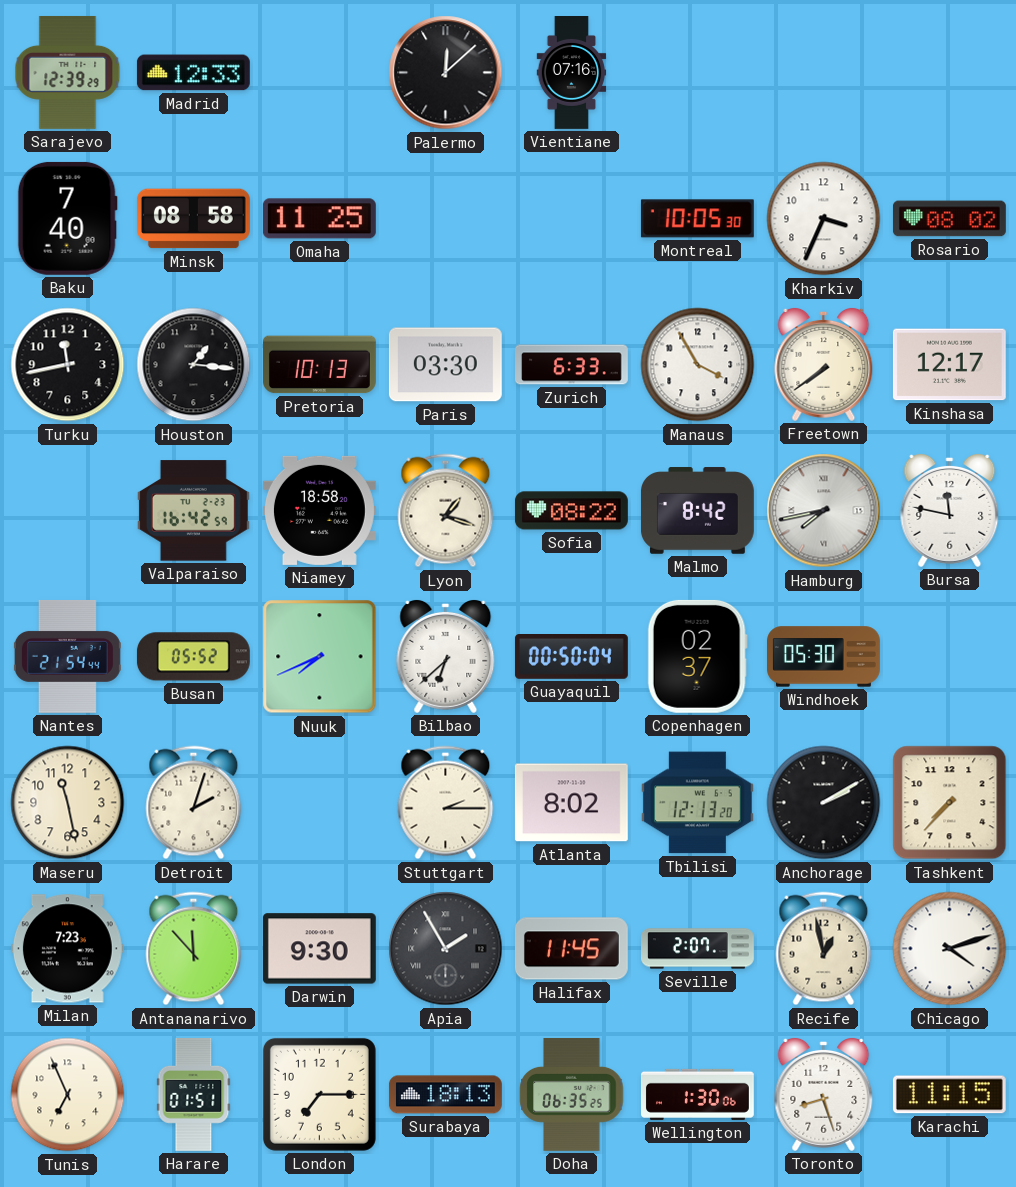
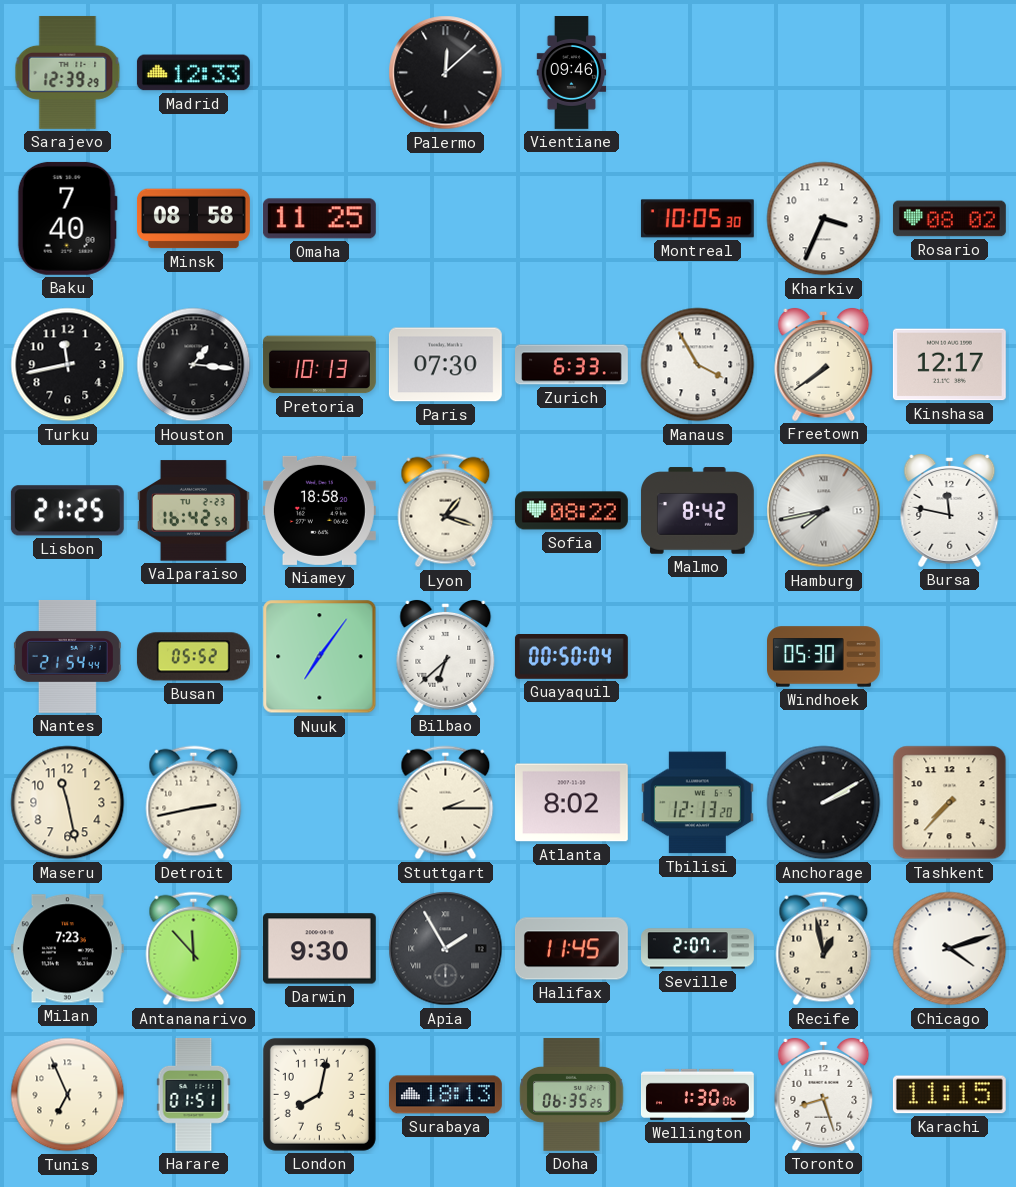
Vientiane: 07:16 -> 09:46 (572, 73)
Paris: 03:30 -> 07:30 (445, 365)
Lisbon: none -> 21:25 (67, 511)
Nuuk: 7:41 -> 7:06 (320, 657)
Copenhagen: 02:37 -> none (697, 656)
Detroit: 2:03 -> 2:43 (194, 803)
London: 7:15 -> 8:02 (319, 1094)
